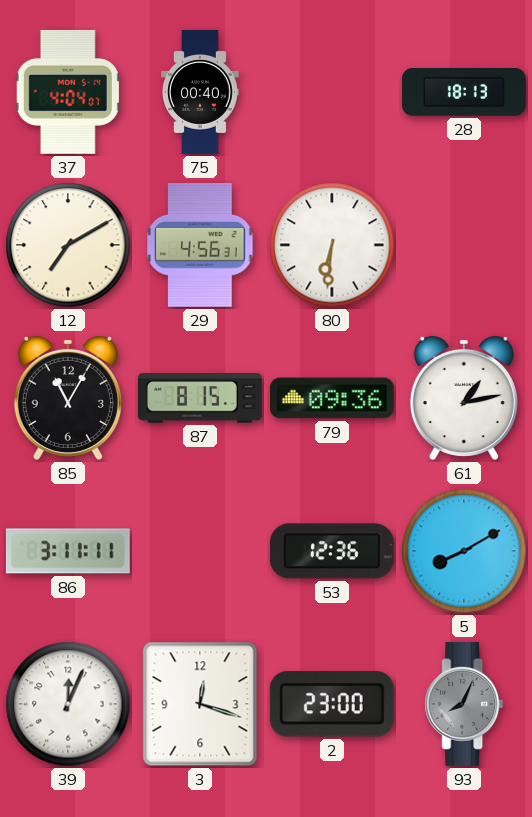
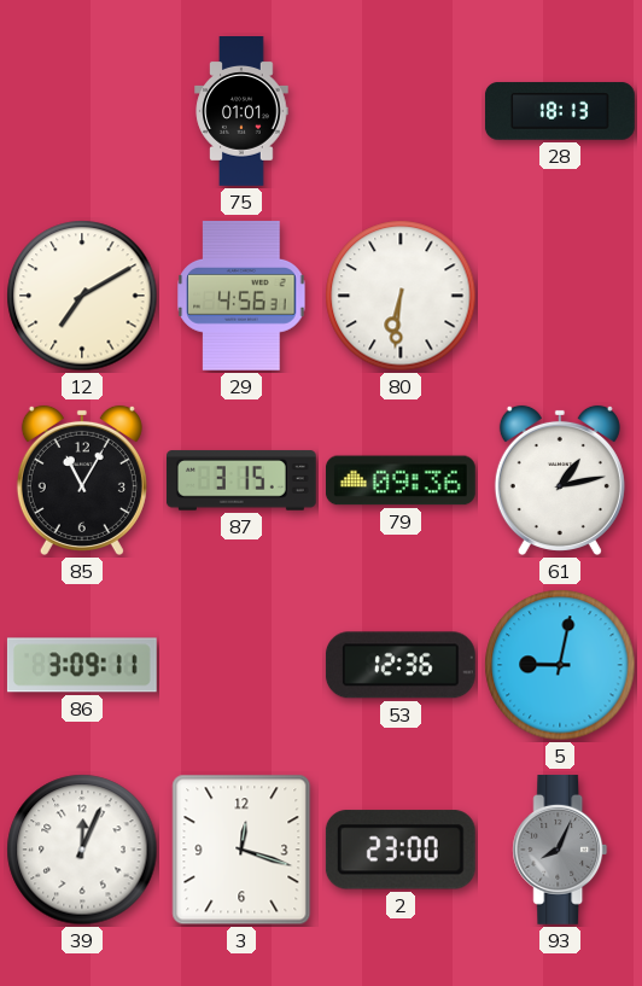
37: 4:04 -> none (68, 92)
75: 00:40 -> 01:01 (241, 112)
87: 8:15 -> 3:15 (241, 480)
86: 3:11 -> 3:09 (82, 665)
5: 8:10 -> 9:02 (560, 665)
